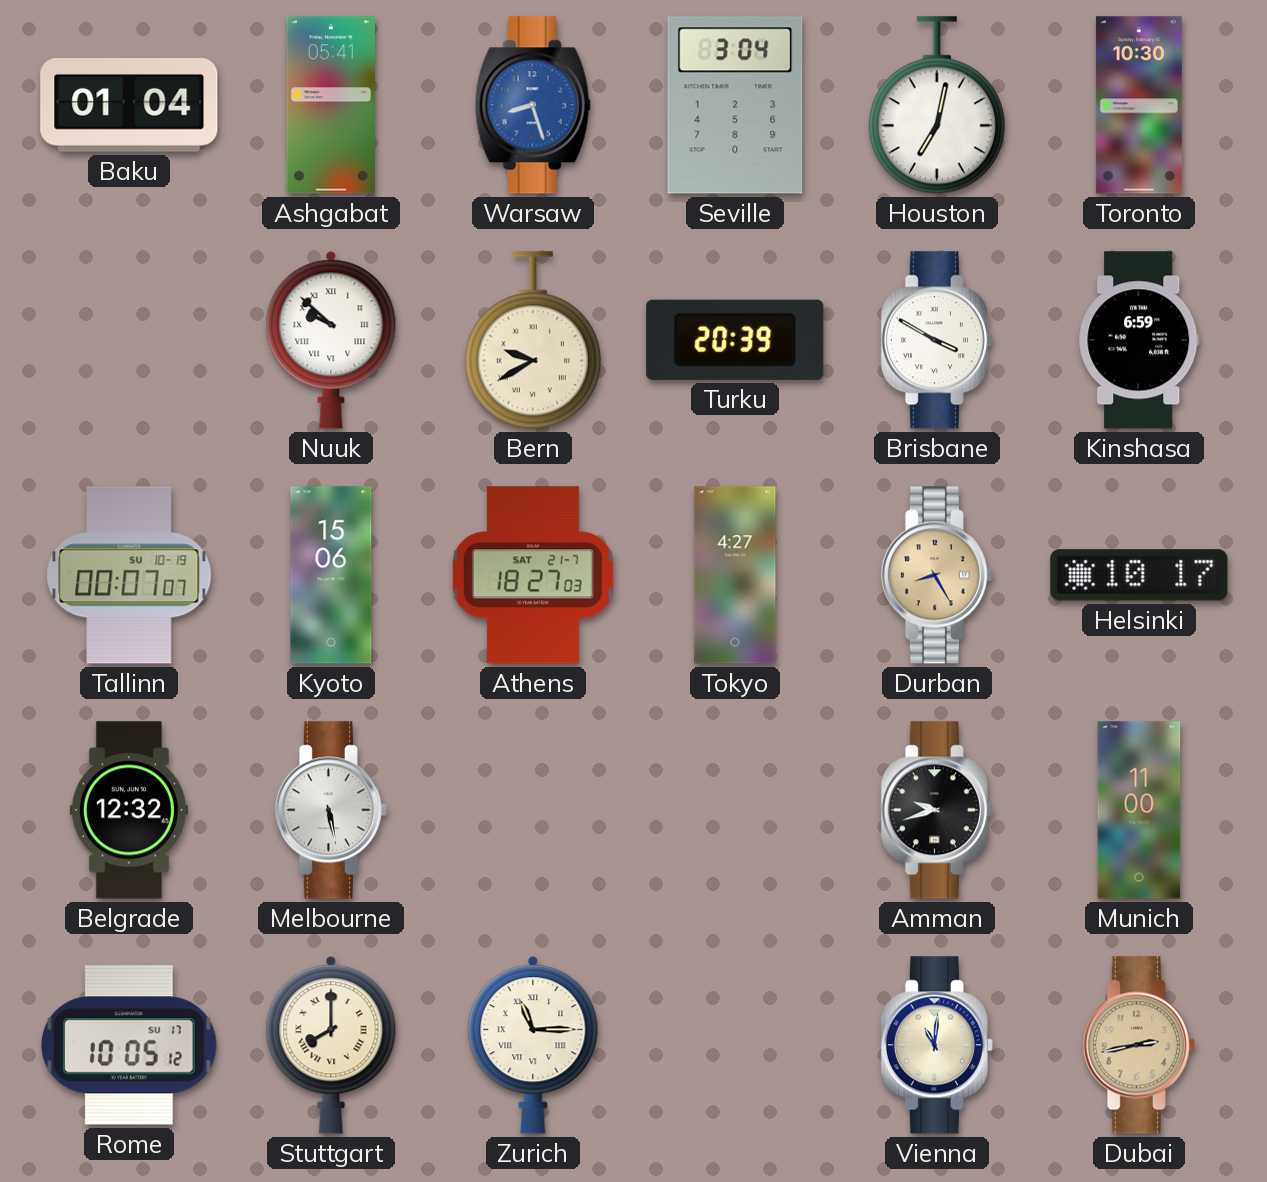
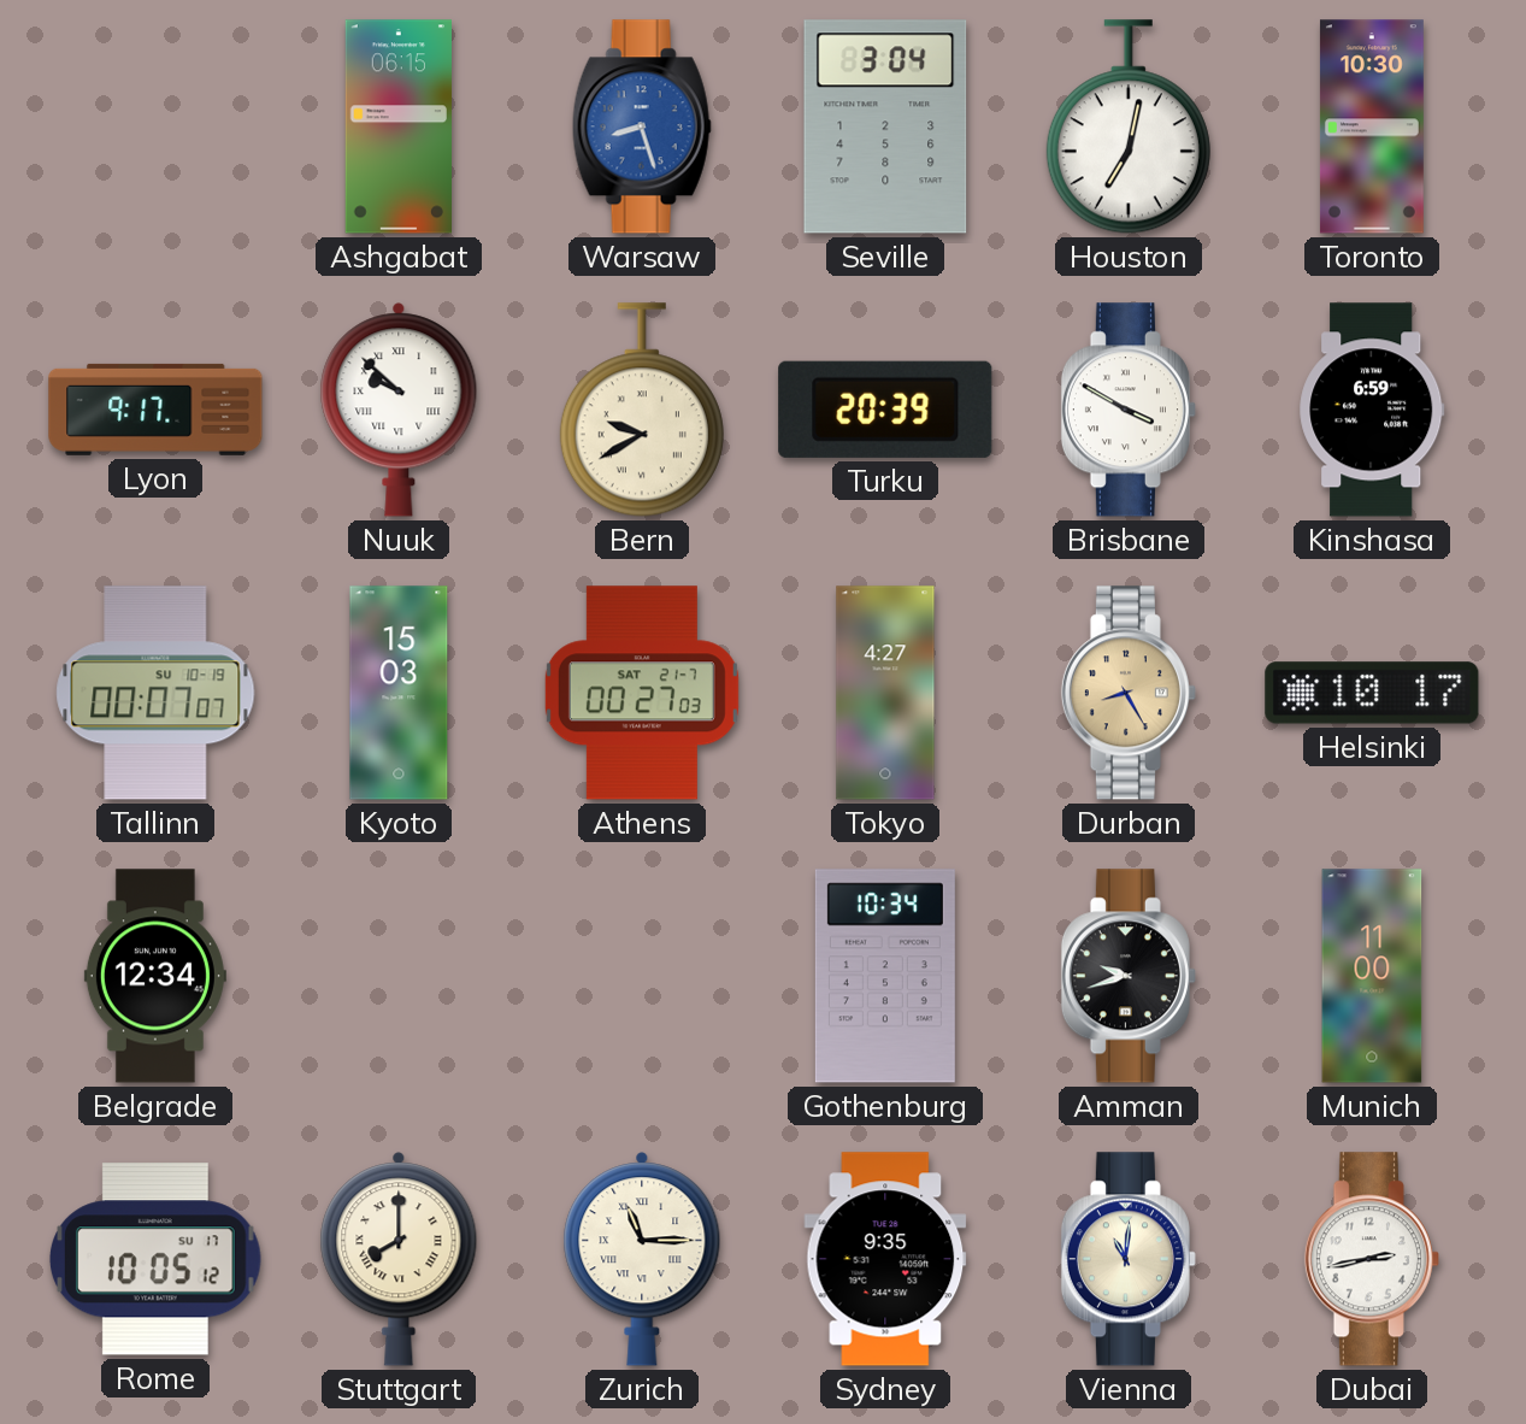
Baku: 01:04 -> none (129, 106)
Ashgabat: 05:41 -> 06:15 (397, 126)
Lyon: none -> 9:17 (155, 410)
Kyoto: 15:06 -> 15:03 (399, 693)
Athens: 18:27 -> 00:27 (642, 693)
Belgrade: 12:32 -> 12:34 (155, 976)
Melbourne: 5:28 -> none (331, 810)
Gothenburg: none -> 10:34 (885, 976)
Sydney: none -> 9:35 (885, 1259)
Dubai dial: champagne -> white (1372, 1259)
